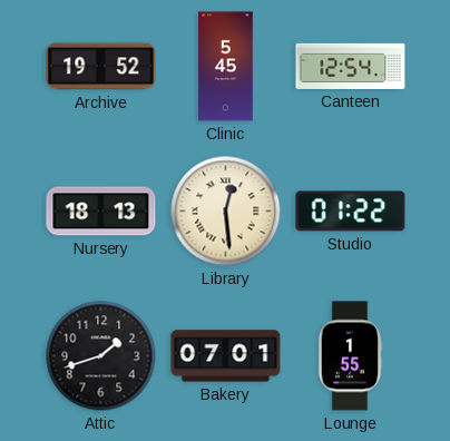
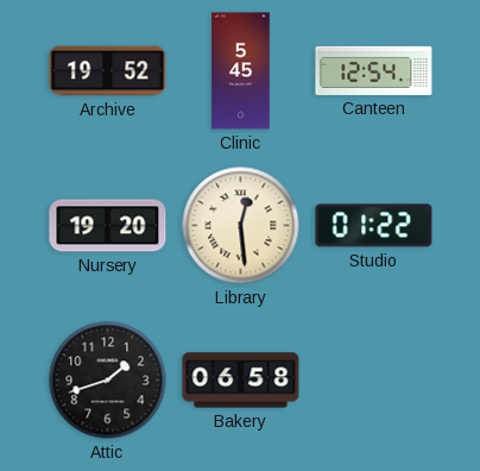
Nursery: 18:13 -> 19:20 (108, 226)
Bakery: 07:01 -> 06:58 (241, 381)
Lounge: 1:55 -> none (350, 356)
